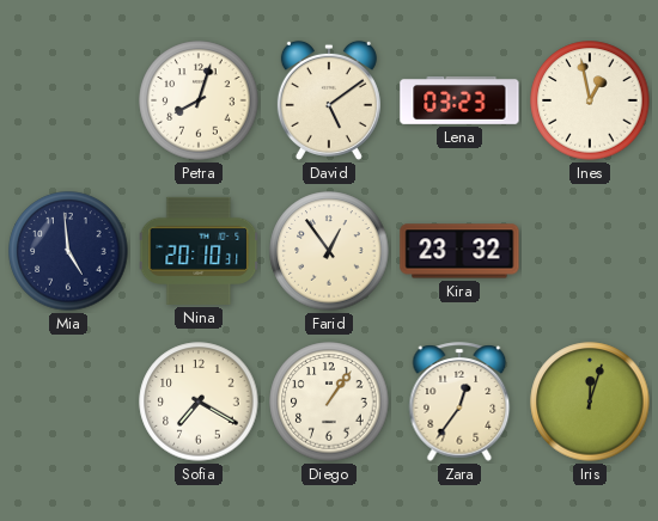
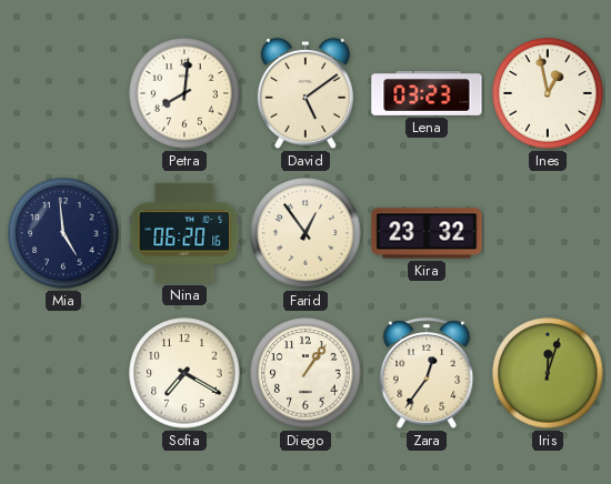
Petra: 8:03 -> 8:01 (184, 93)
Nina: 20:10 -> 06:20 (184, 233)
